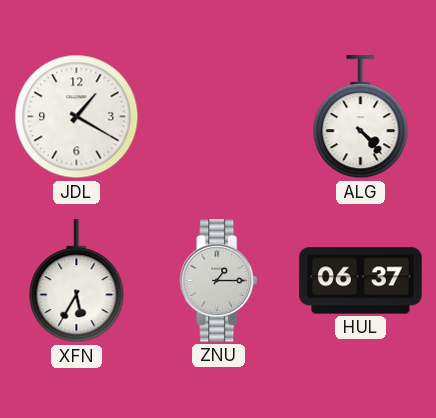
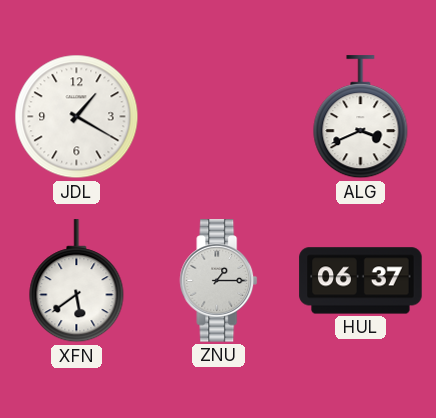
ALG: 4:23 -> 3:41 (361, 117)
XFN: 5:35 -> 5:39 (77, 281)
